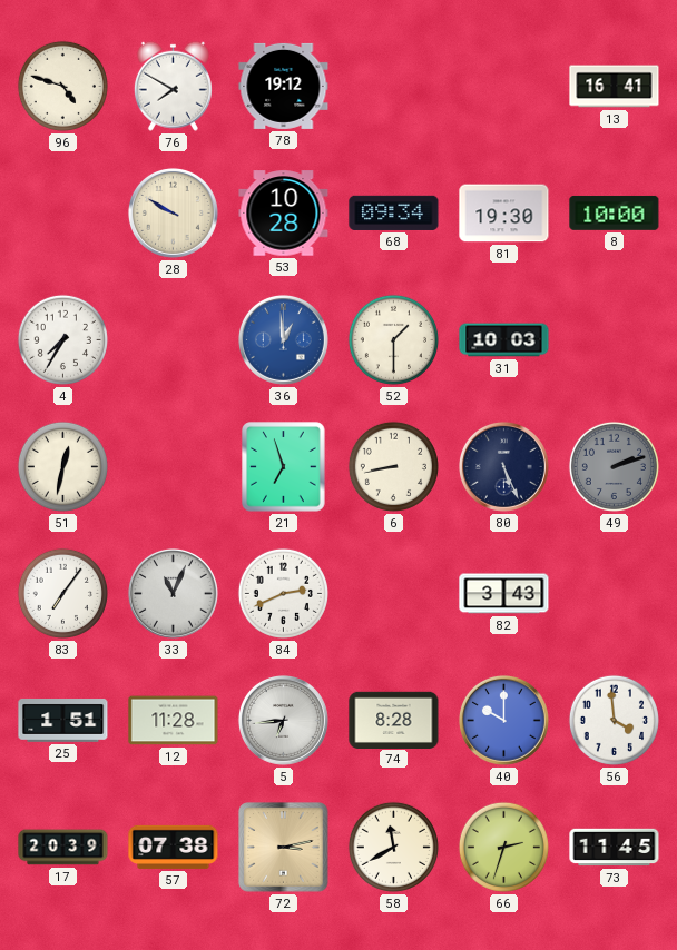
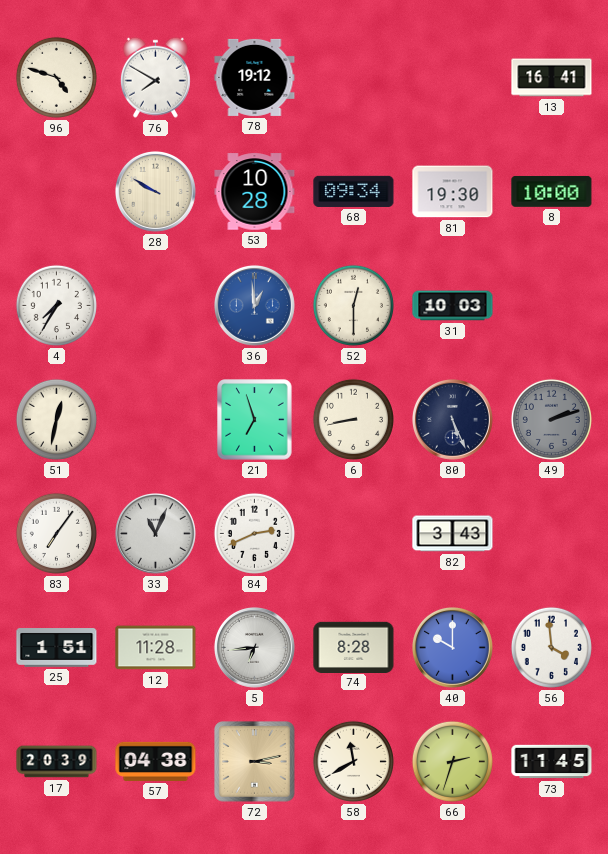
52: 1:30 -> 12:30 (353, 305)
57: 07:38 -> 04:38 (156, 761)
